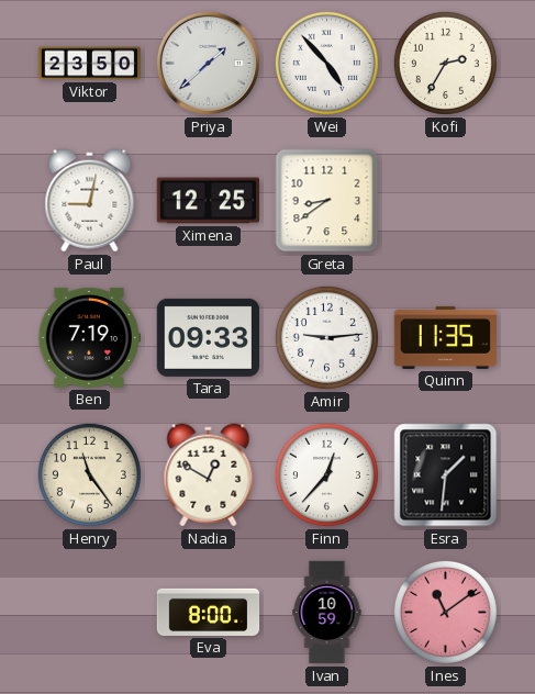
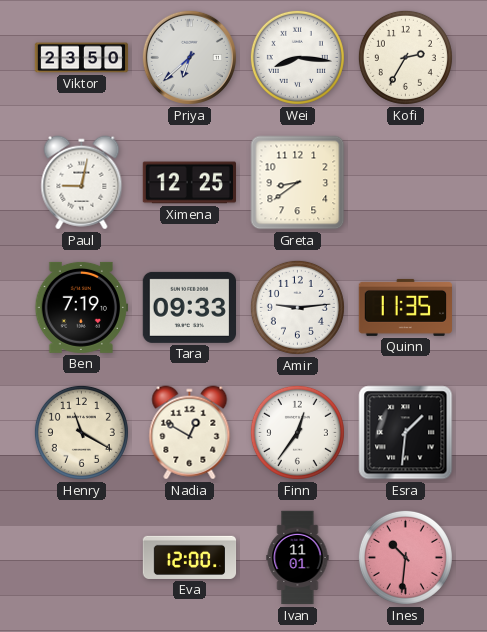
Priya: 1:38 -> 6:38 (189, 57)
Wei: 4:53 -> 8:16 (297, 57)
Henry: 11:24 -> 11:20 (81, 432)
Finn: 12:37 -> 12:36 (297, 432)
Eva: 8:00 -> 12:00 (190, 557)
Ivan: 10:59 -> 11:01 (298, 558)
Ines: 11:09 -> 10:31 (405, 557)
